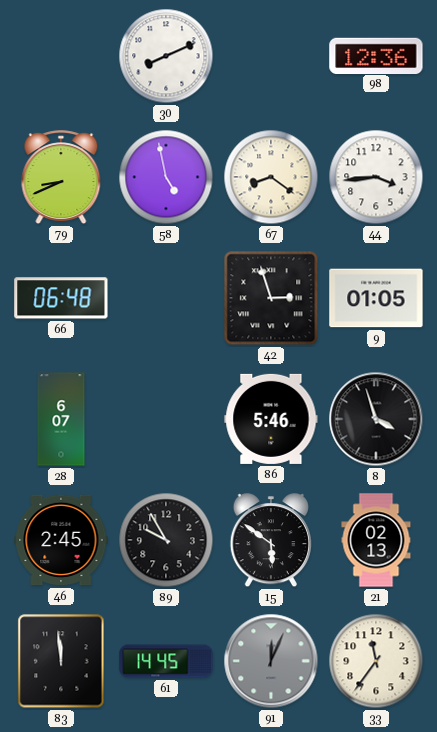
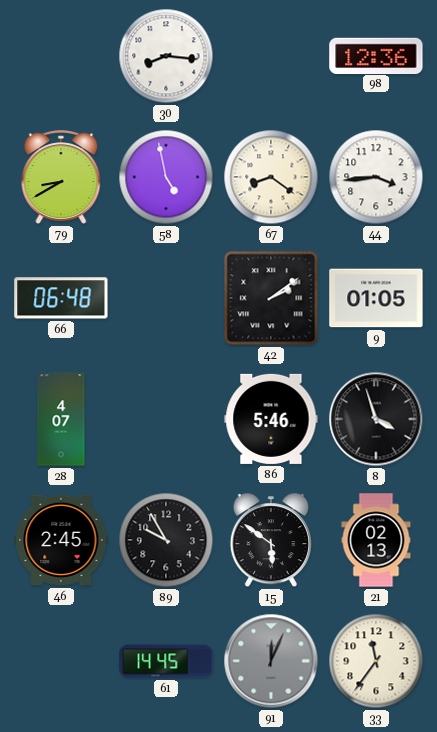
30: 8:11 -> 8:16 (166, 56)
79: 8:41 -> 8:40 (61, 178)
42: 2:57 -> 2:09 (271, 298)
28: 6:07 -> 4:07 (61, 419)
83: 11:59 -> none (61, 661)
